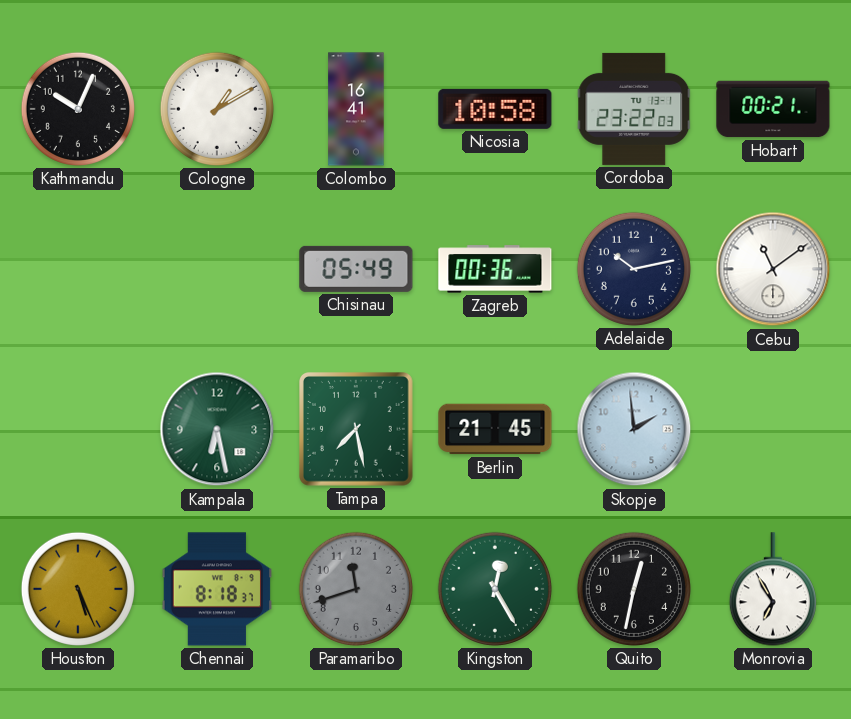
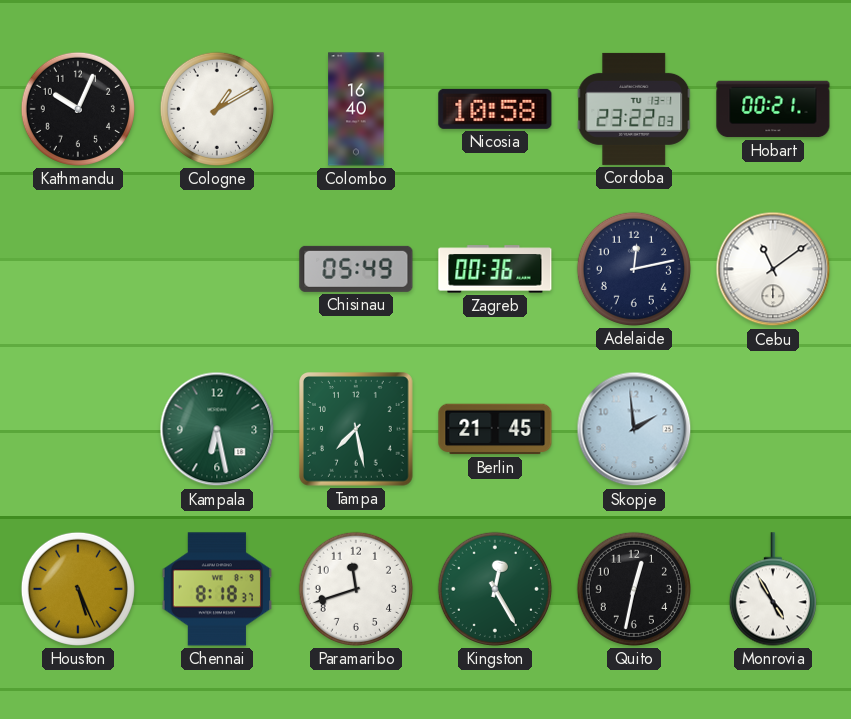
Colombo: 16:41 -> 16:40 (356, 109)
Adelaide: 10:13 -> 12:13 (634, 269)
Paramaribo dial: grey -> white (356, 589)
Monrovia: 6:55 -> 4:55 (773, 589)
